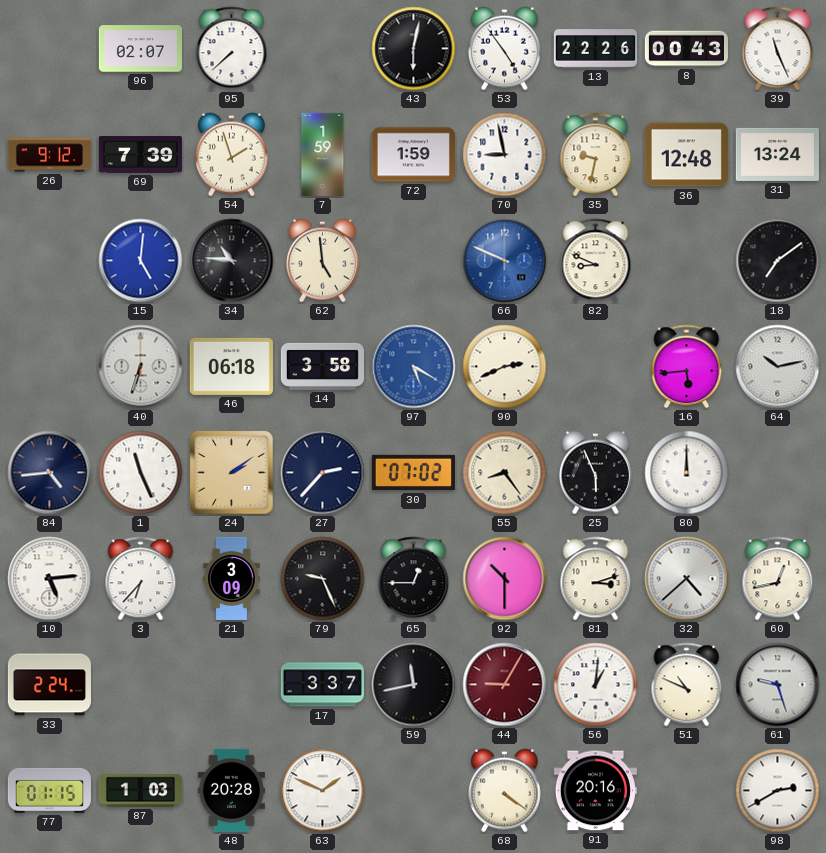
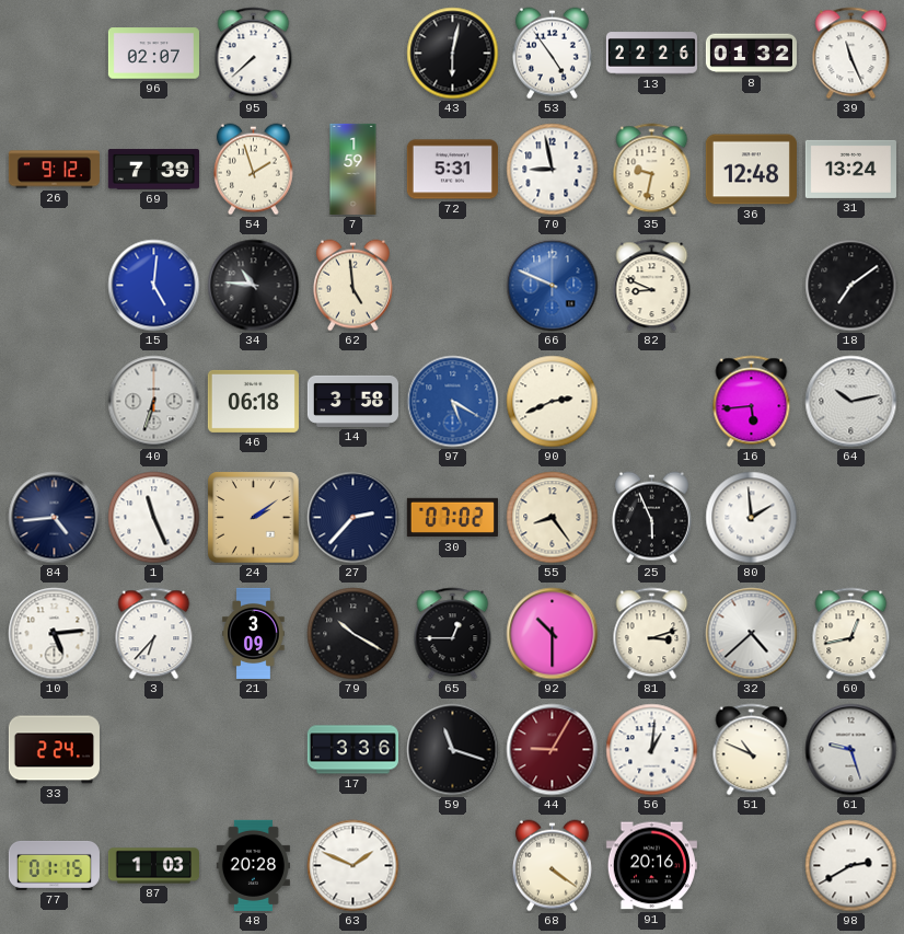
8: 00:43 -> 01:32 (751, 54)
72: 1:59 -> 5:31 (452, 170)
80: 12:00 -> 1:59 (752, 518)
79: 9:26 -> 10:20 (354, 634)
17: 3:37 -> 3:36 (352, 750)
59: 11:43 -> 11:18 (453, 750)
